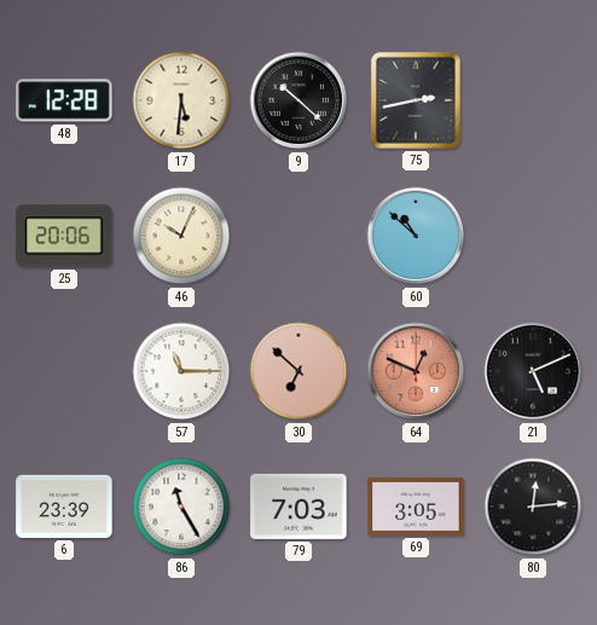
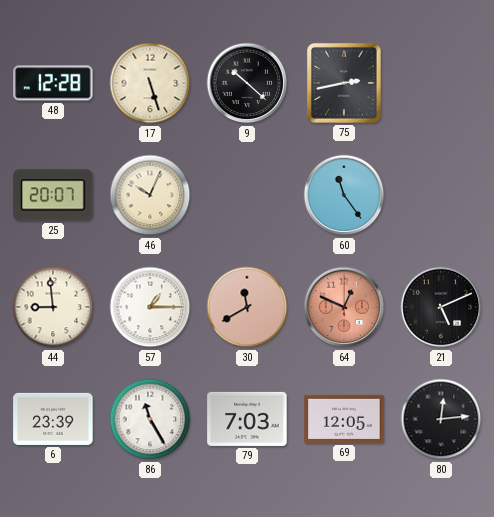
17: 5:31 -> 5:27 (150, 83)
25: 20:06 -> 20:07 (53, 195)
60: 10:52 -> 11:24 (344, 195)
44: none -> 8:59 (53, 307)
57: 11:15 -> 1:15 (150, 307)
30: 6:52 -> 11:40 (247, 307)
69: 3:05 -> 12:05 (344, 419)
